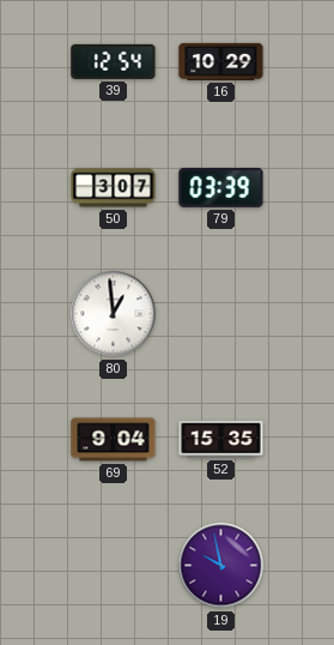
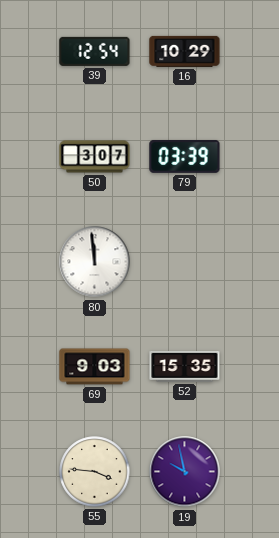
80: 12:59 -> 11:59 (95, 262)
69: 9:04 -> 9:03 (95, 367)
55: none -> 3:46 (95, 472)
